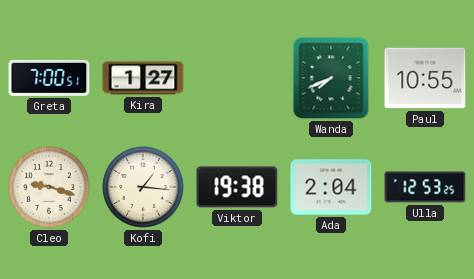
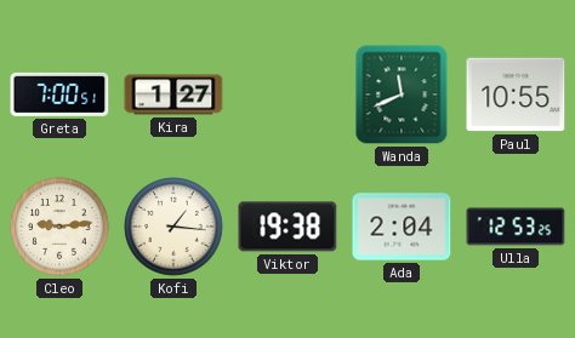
Wanda: 7:41 -> 11:41 (402, 94)
Cleo: 9:18 -> 9:14 (59, 227)
